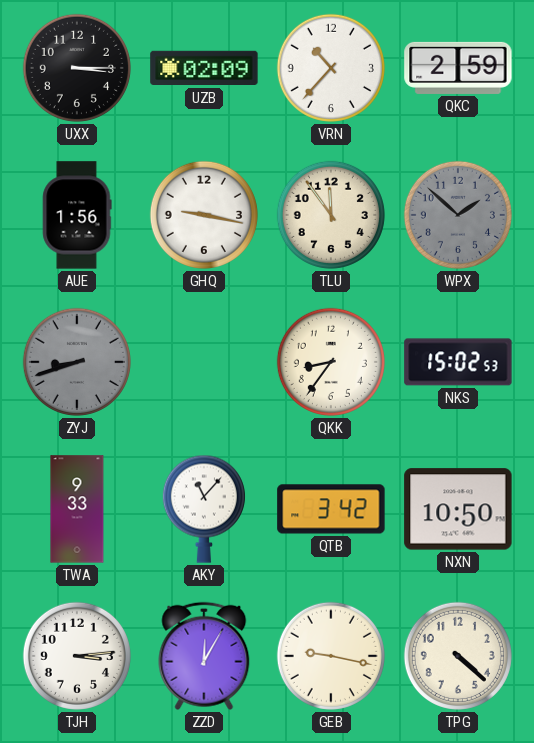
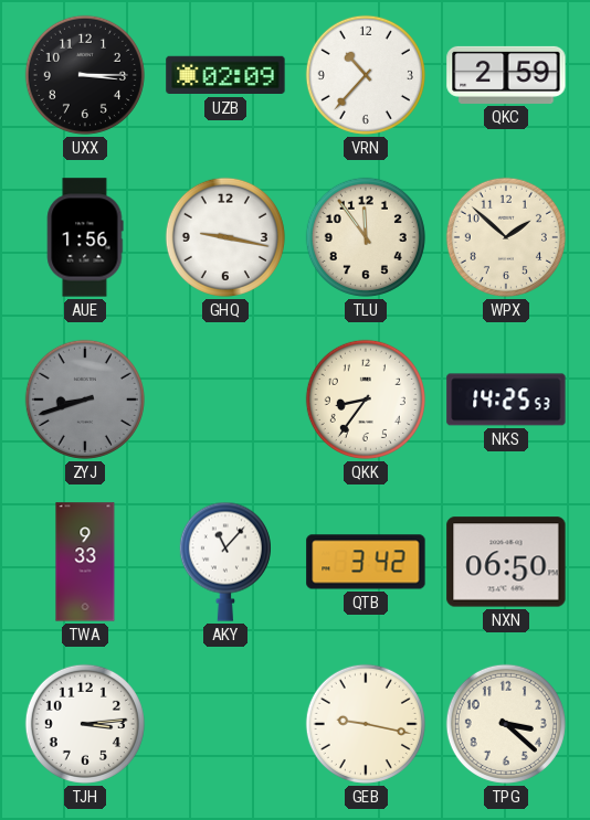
WPX dial: grey -> cream (506, 237)
NKS: 15:02 -> 14:25 (506, 400)
NXN: 10:50 -> 06:50 (506, 562)
ZZD: 12:05 -> none (204, 656)
TPG: 4:22 -> 3:22 (506, 724)
